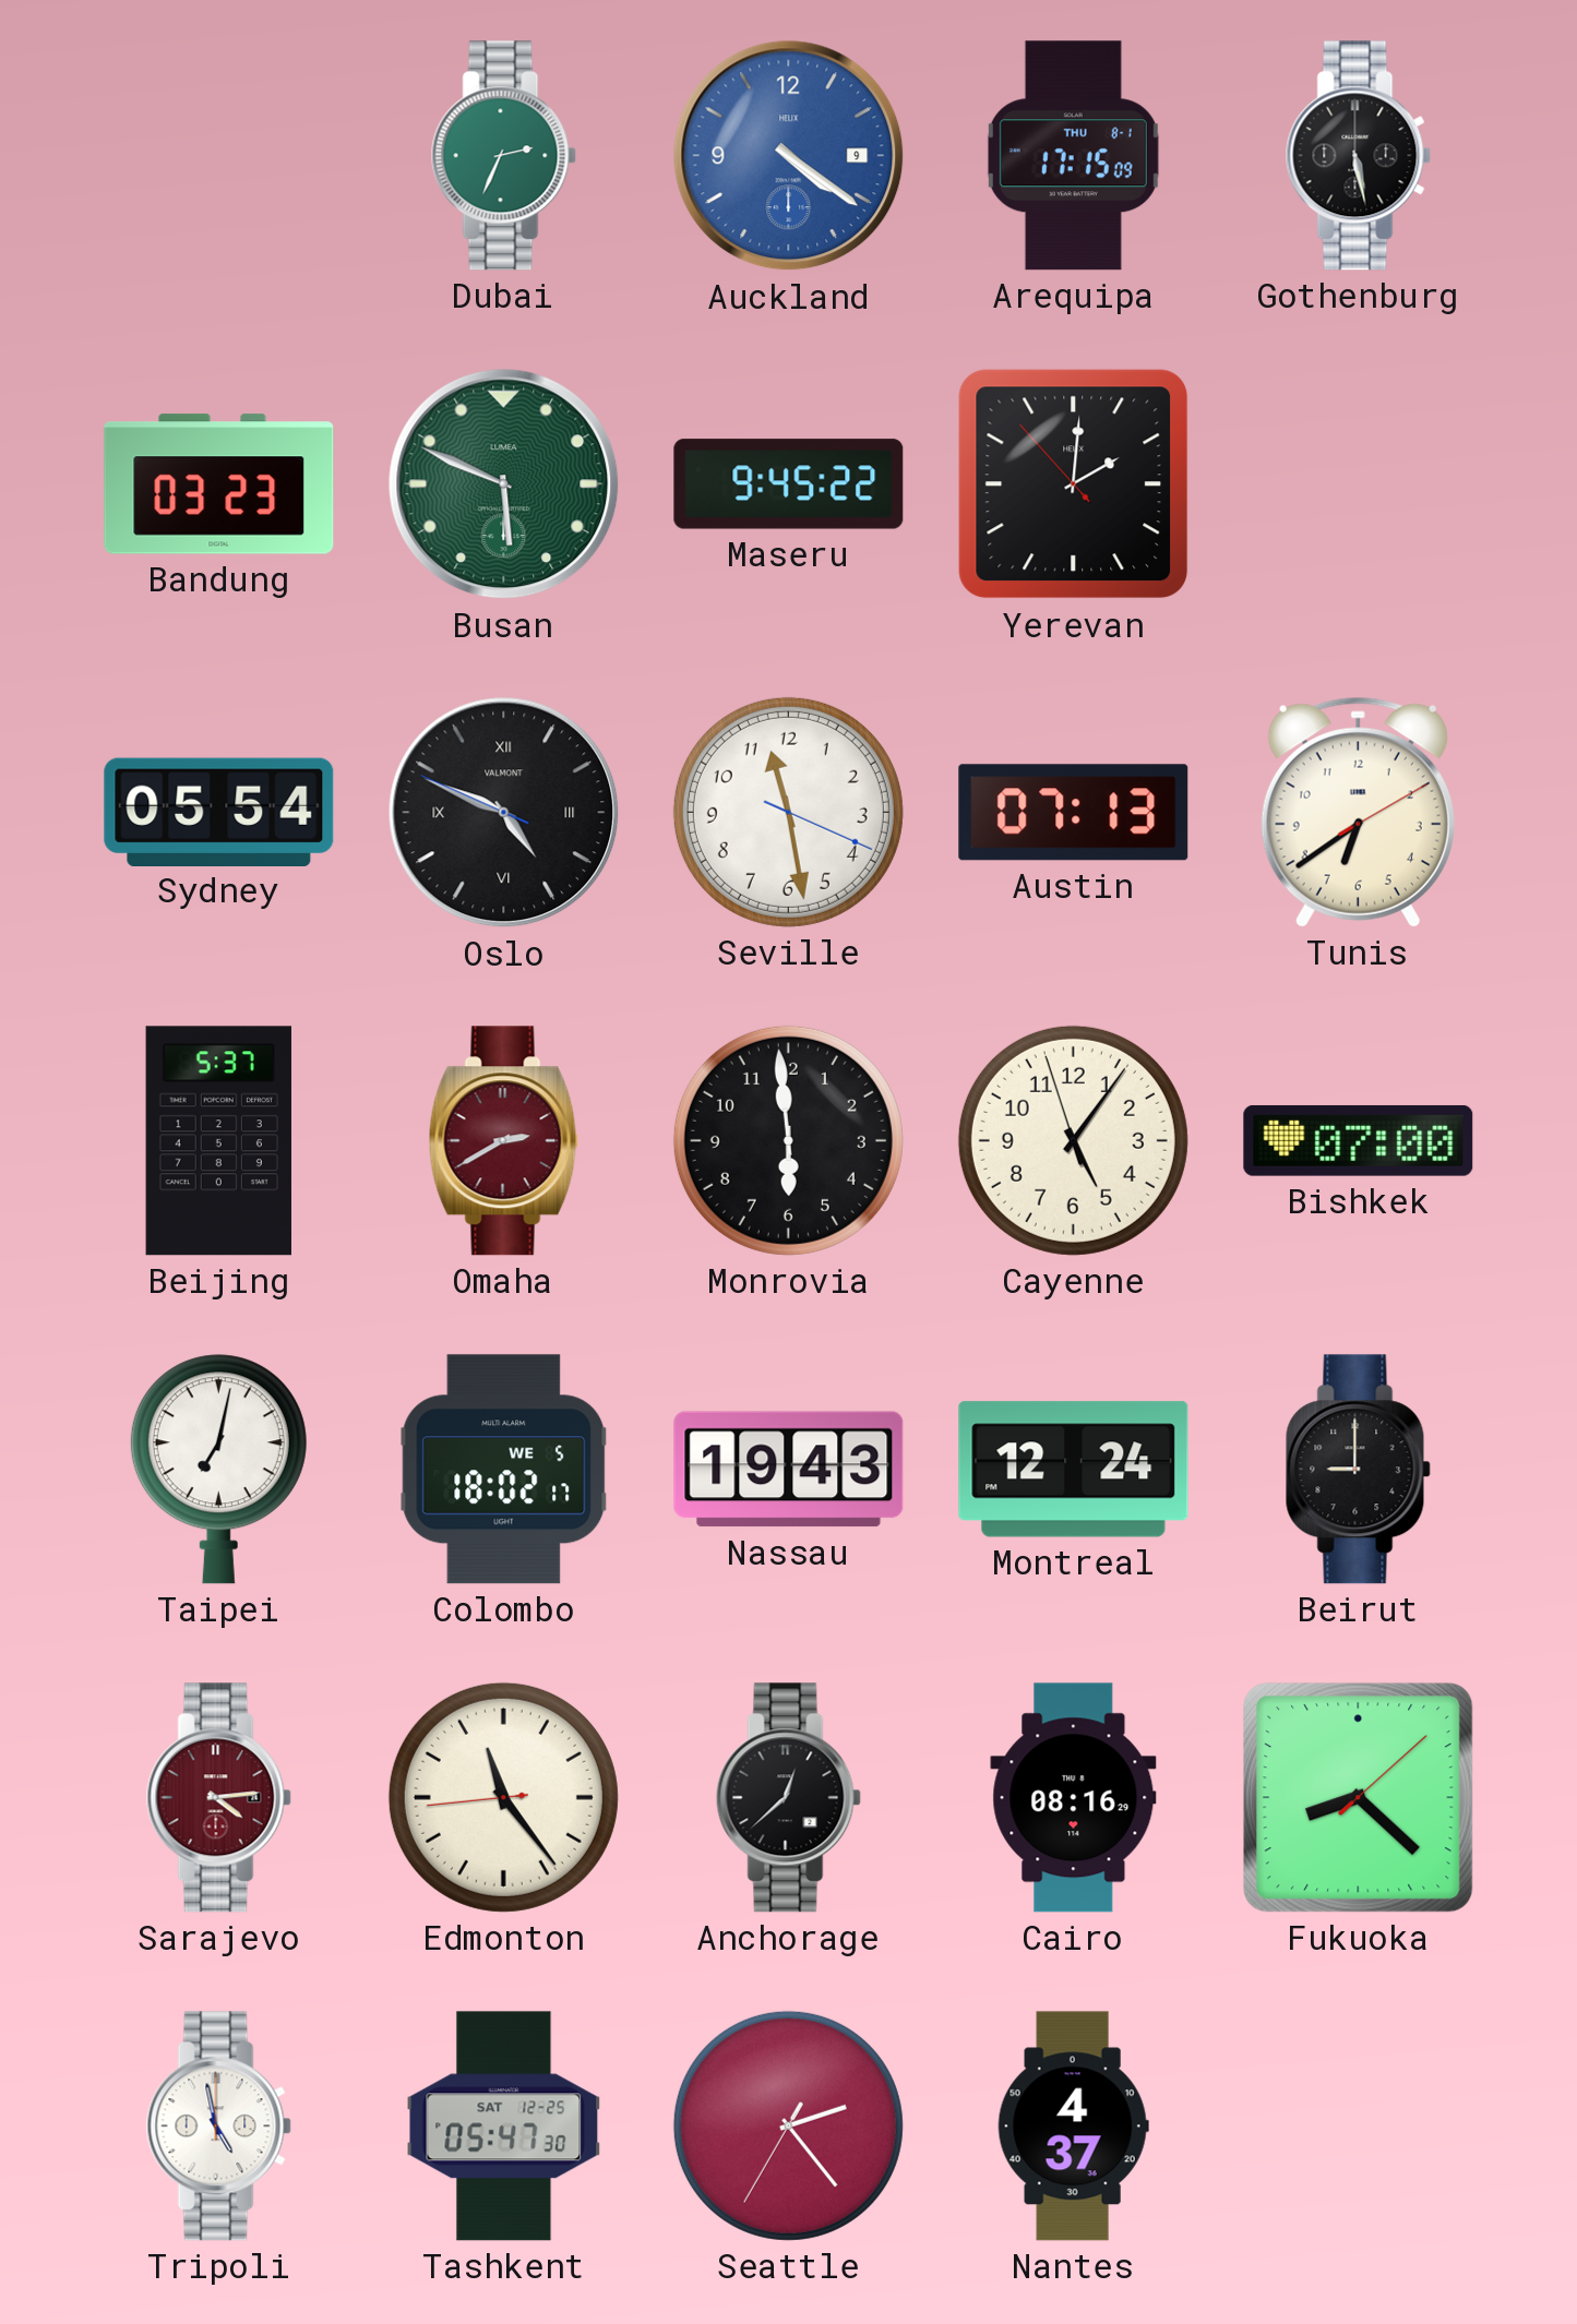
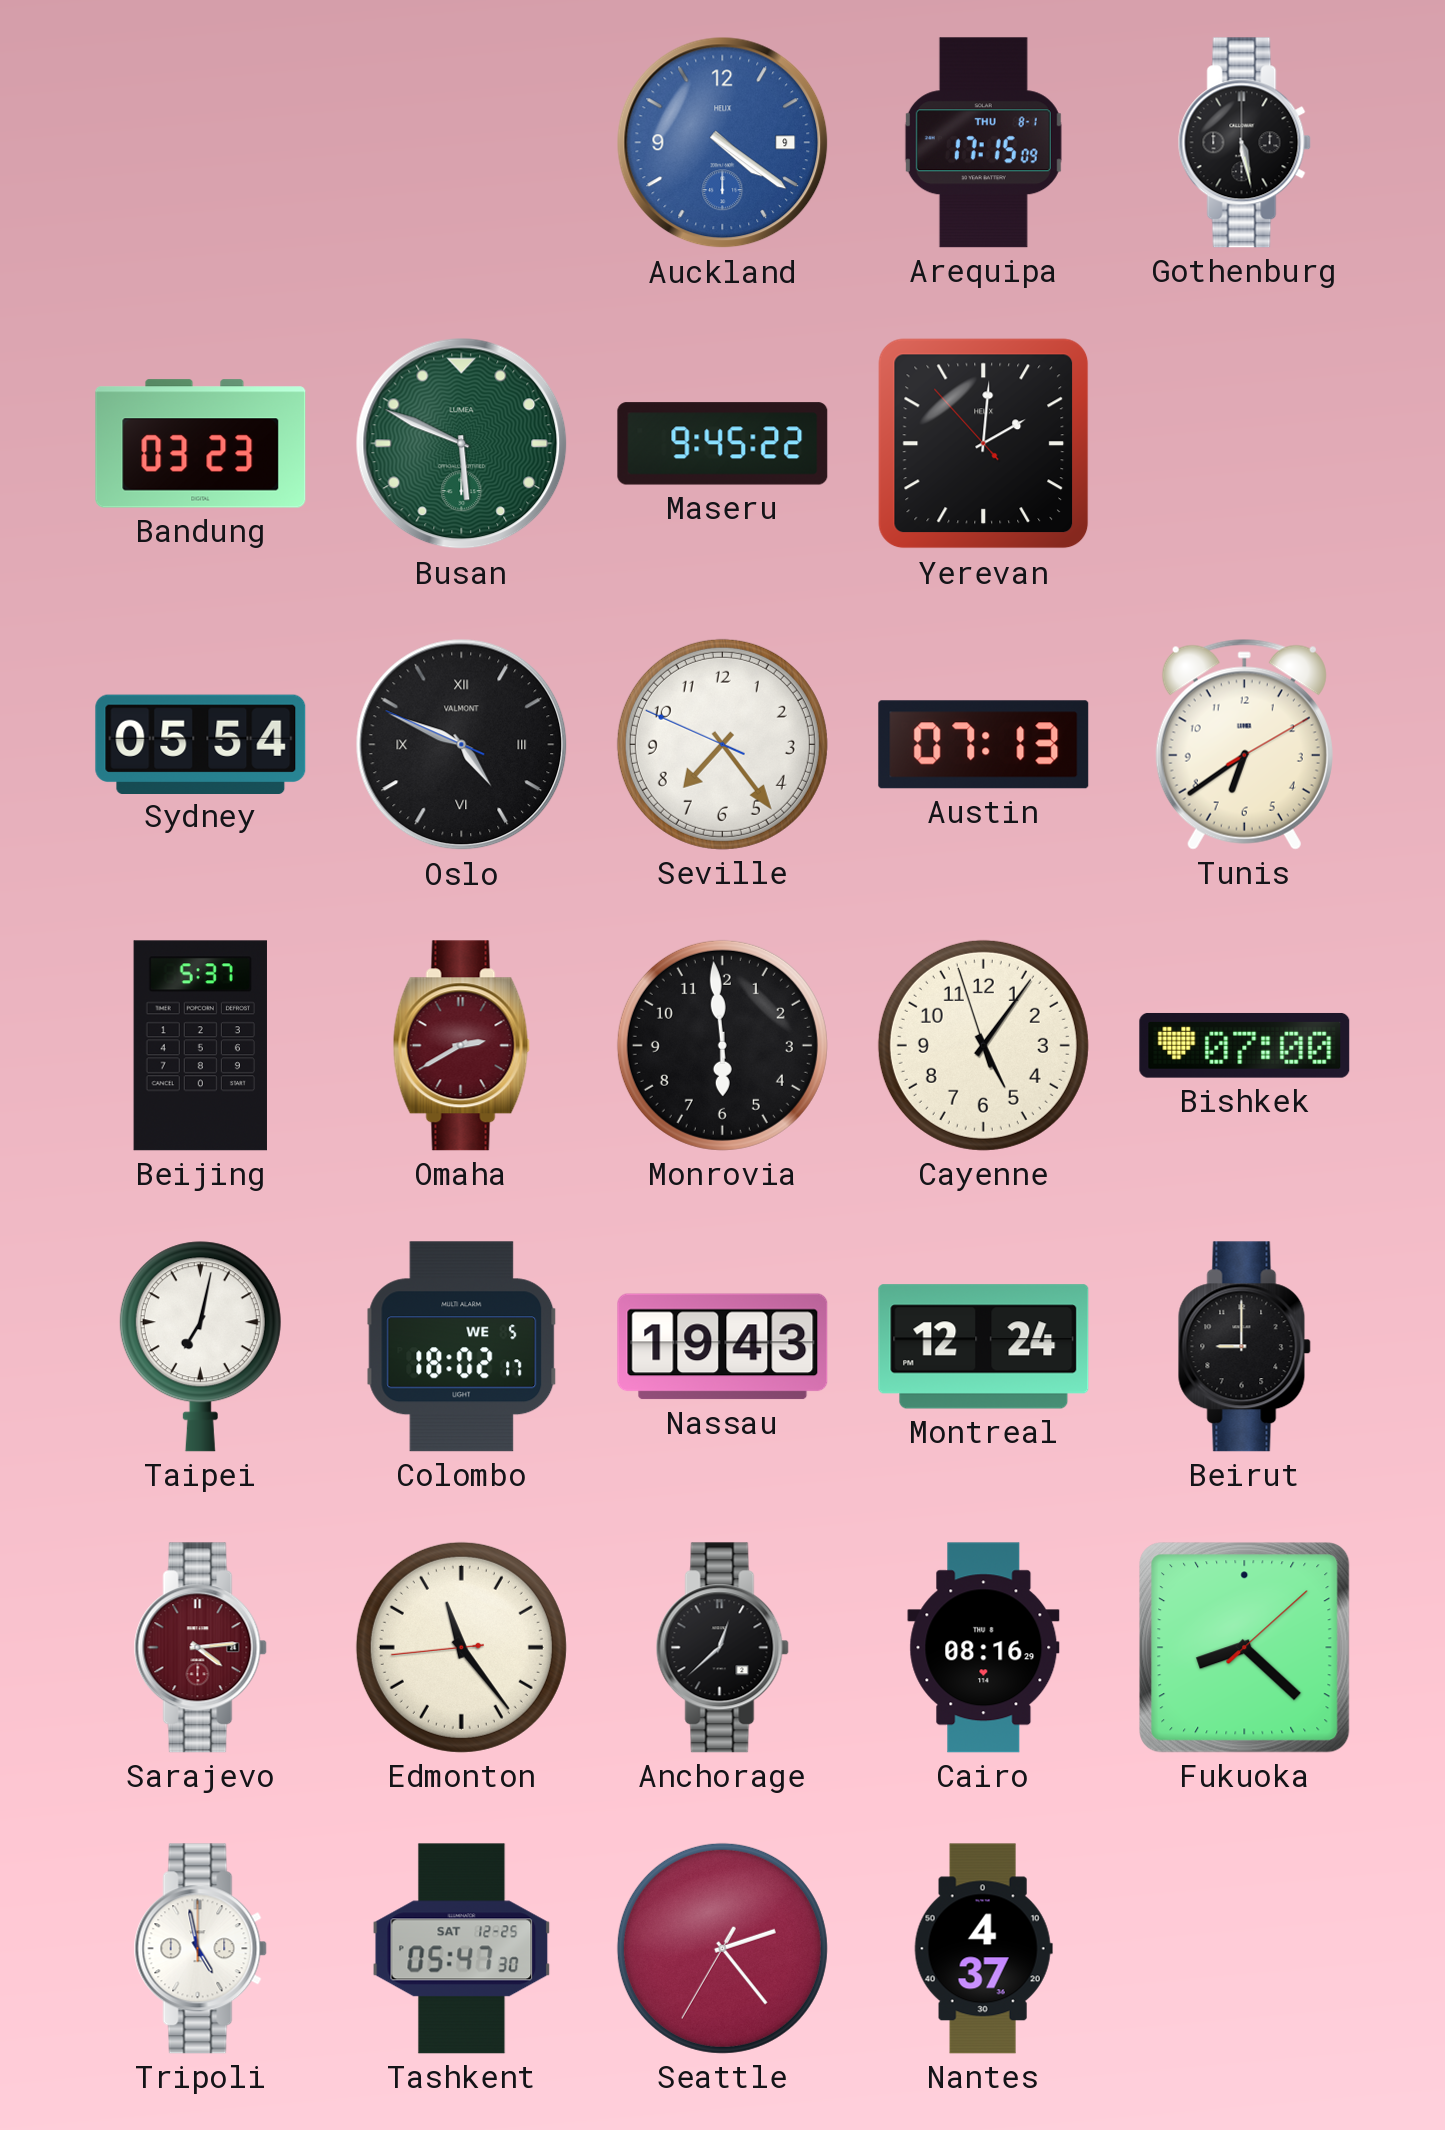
Dubai: 2:34 -> none (503, 156)
Seville: 11:28 -> 7:23 (722, 744)
